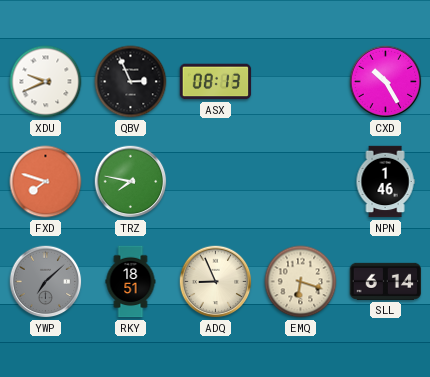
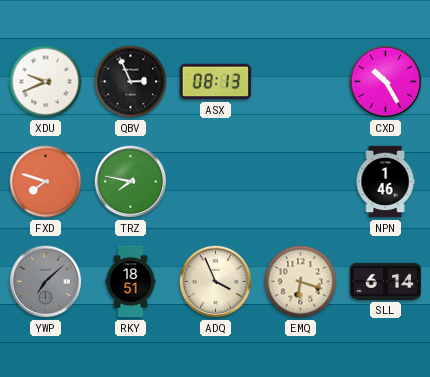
ADQ: 8:56 -> 3:56 (216, 282)
